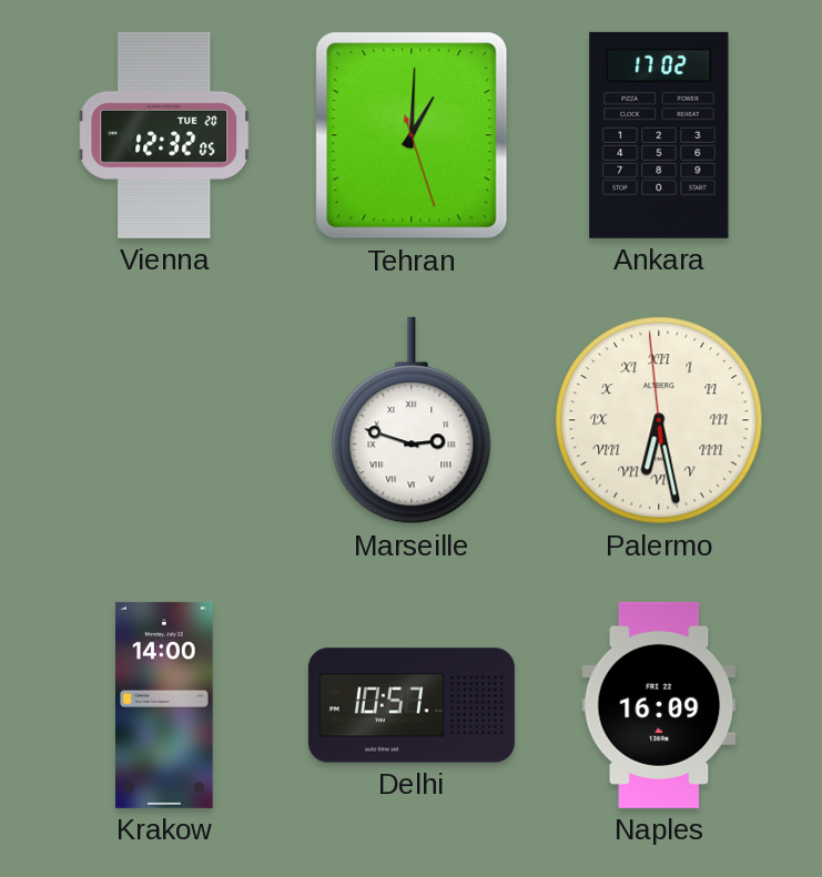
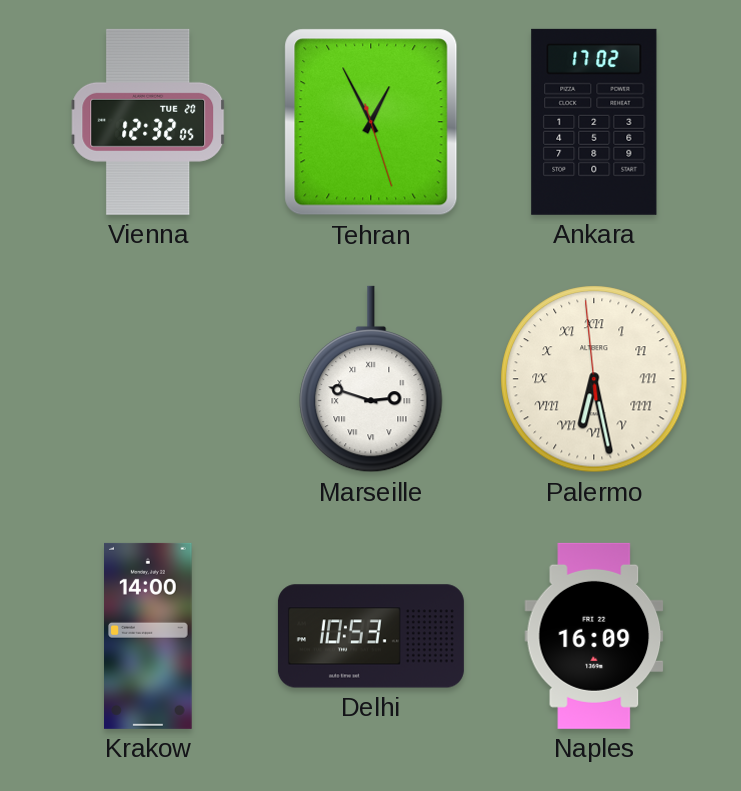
Tehran: 1:00 -> 12:55 (371, 122)
Delhi: 10:57 -> 10:53 (371, 636)
